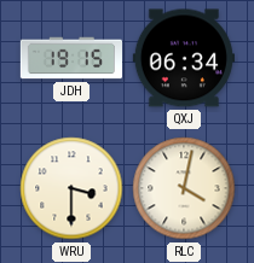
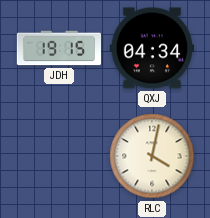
QXJ: 06:34 -> 04:34 (152, 48)
WRU: 3:30 -> none (71, 188)
